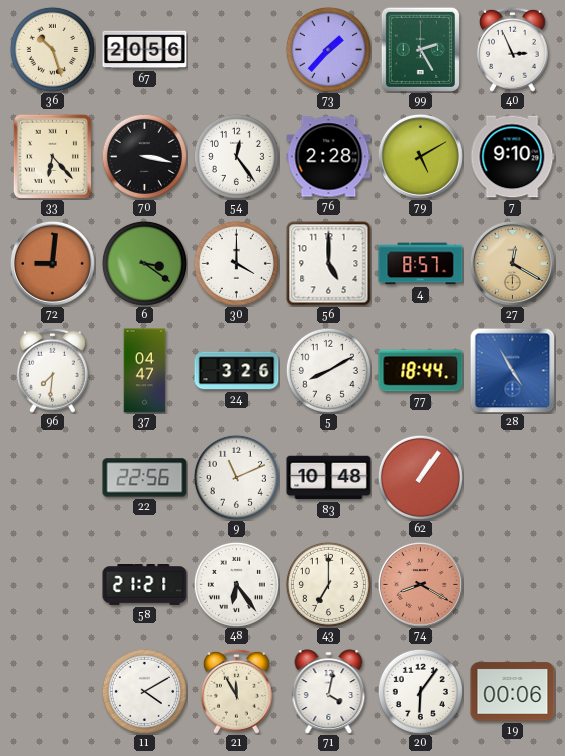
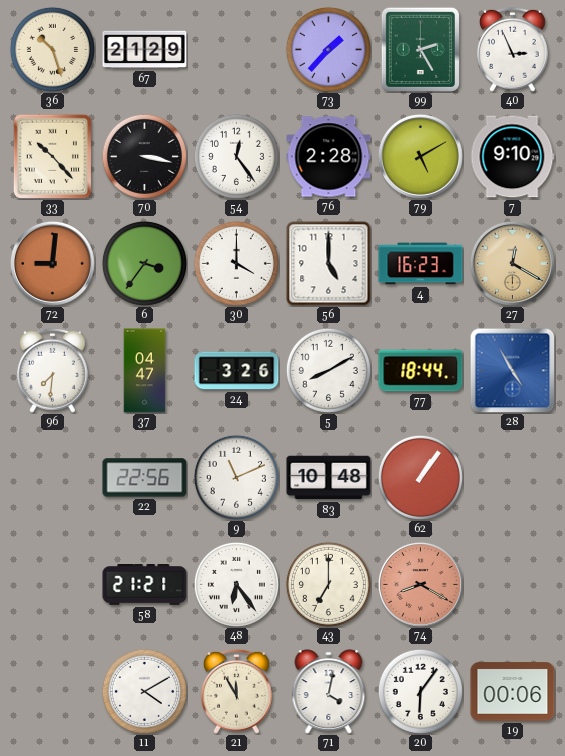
67: 20:56 -> 21:29 (145, 50)
33: 6:23 -> 10:23 (52, 156)
6: 3:21 -> 3:36 (144, 263)
4: 8:57 -> 16:23 (421, 264)
